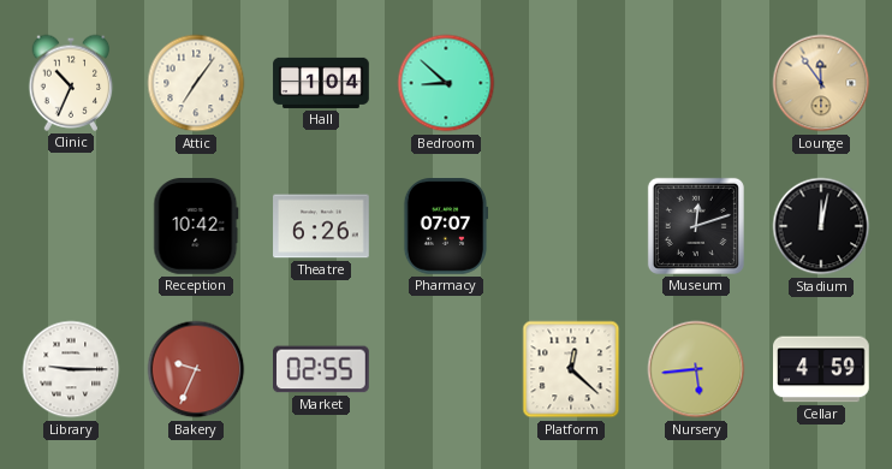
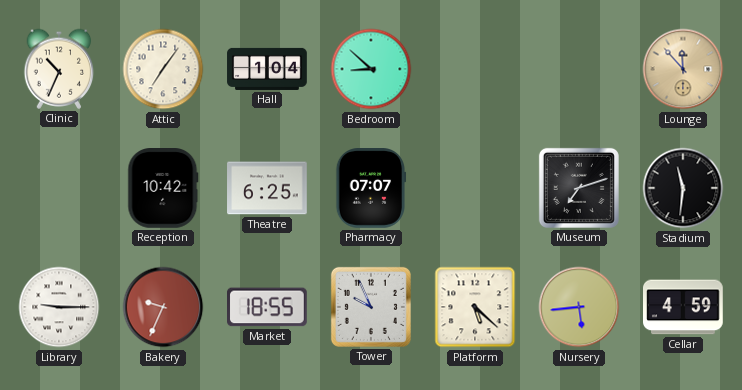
Lounge: 11:54 -> 11:53 (683, 69)
Theatre: 6:26 -> 6:25 (267, 188)
Museum: 12:12 -> 7:12 (579, 188)
Stadium: 12:02 -> 11:31 (683, 188)
Market: 02:55 -> 18:55 (268, 307)
Tower: none -> 9:56 (371, 307)
Platform: 12:22 -> 5:22 (475, 307)
